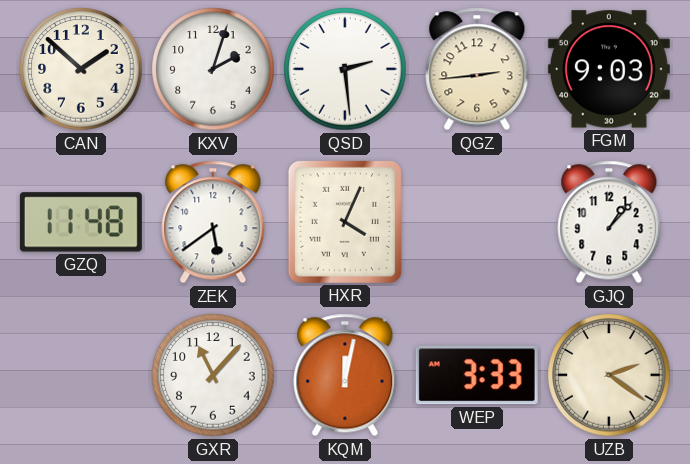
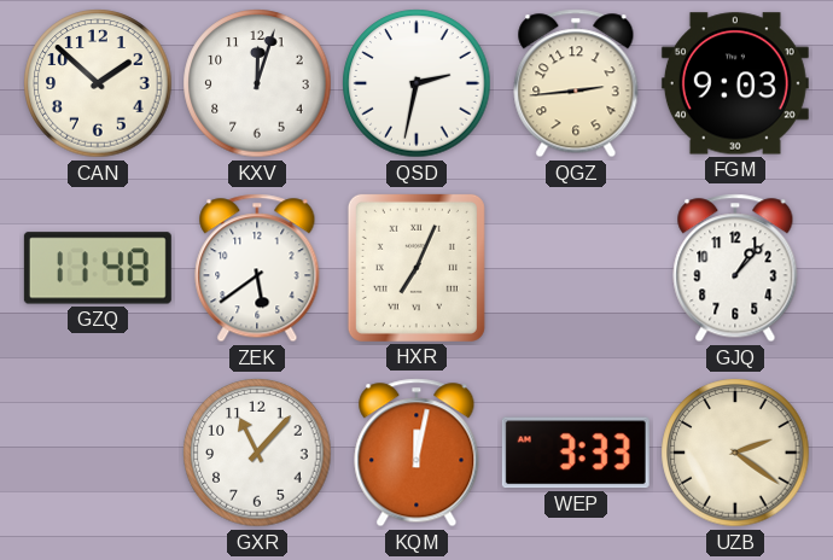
KXV: 2:03 -> 12:03 (257, 83)
QSD: 2:29 -> 2:32 (416, 83)
HXR: 4:04 -> 7:04 (416, 268)
